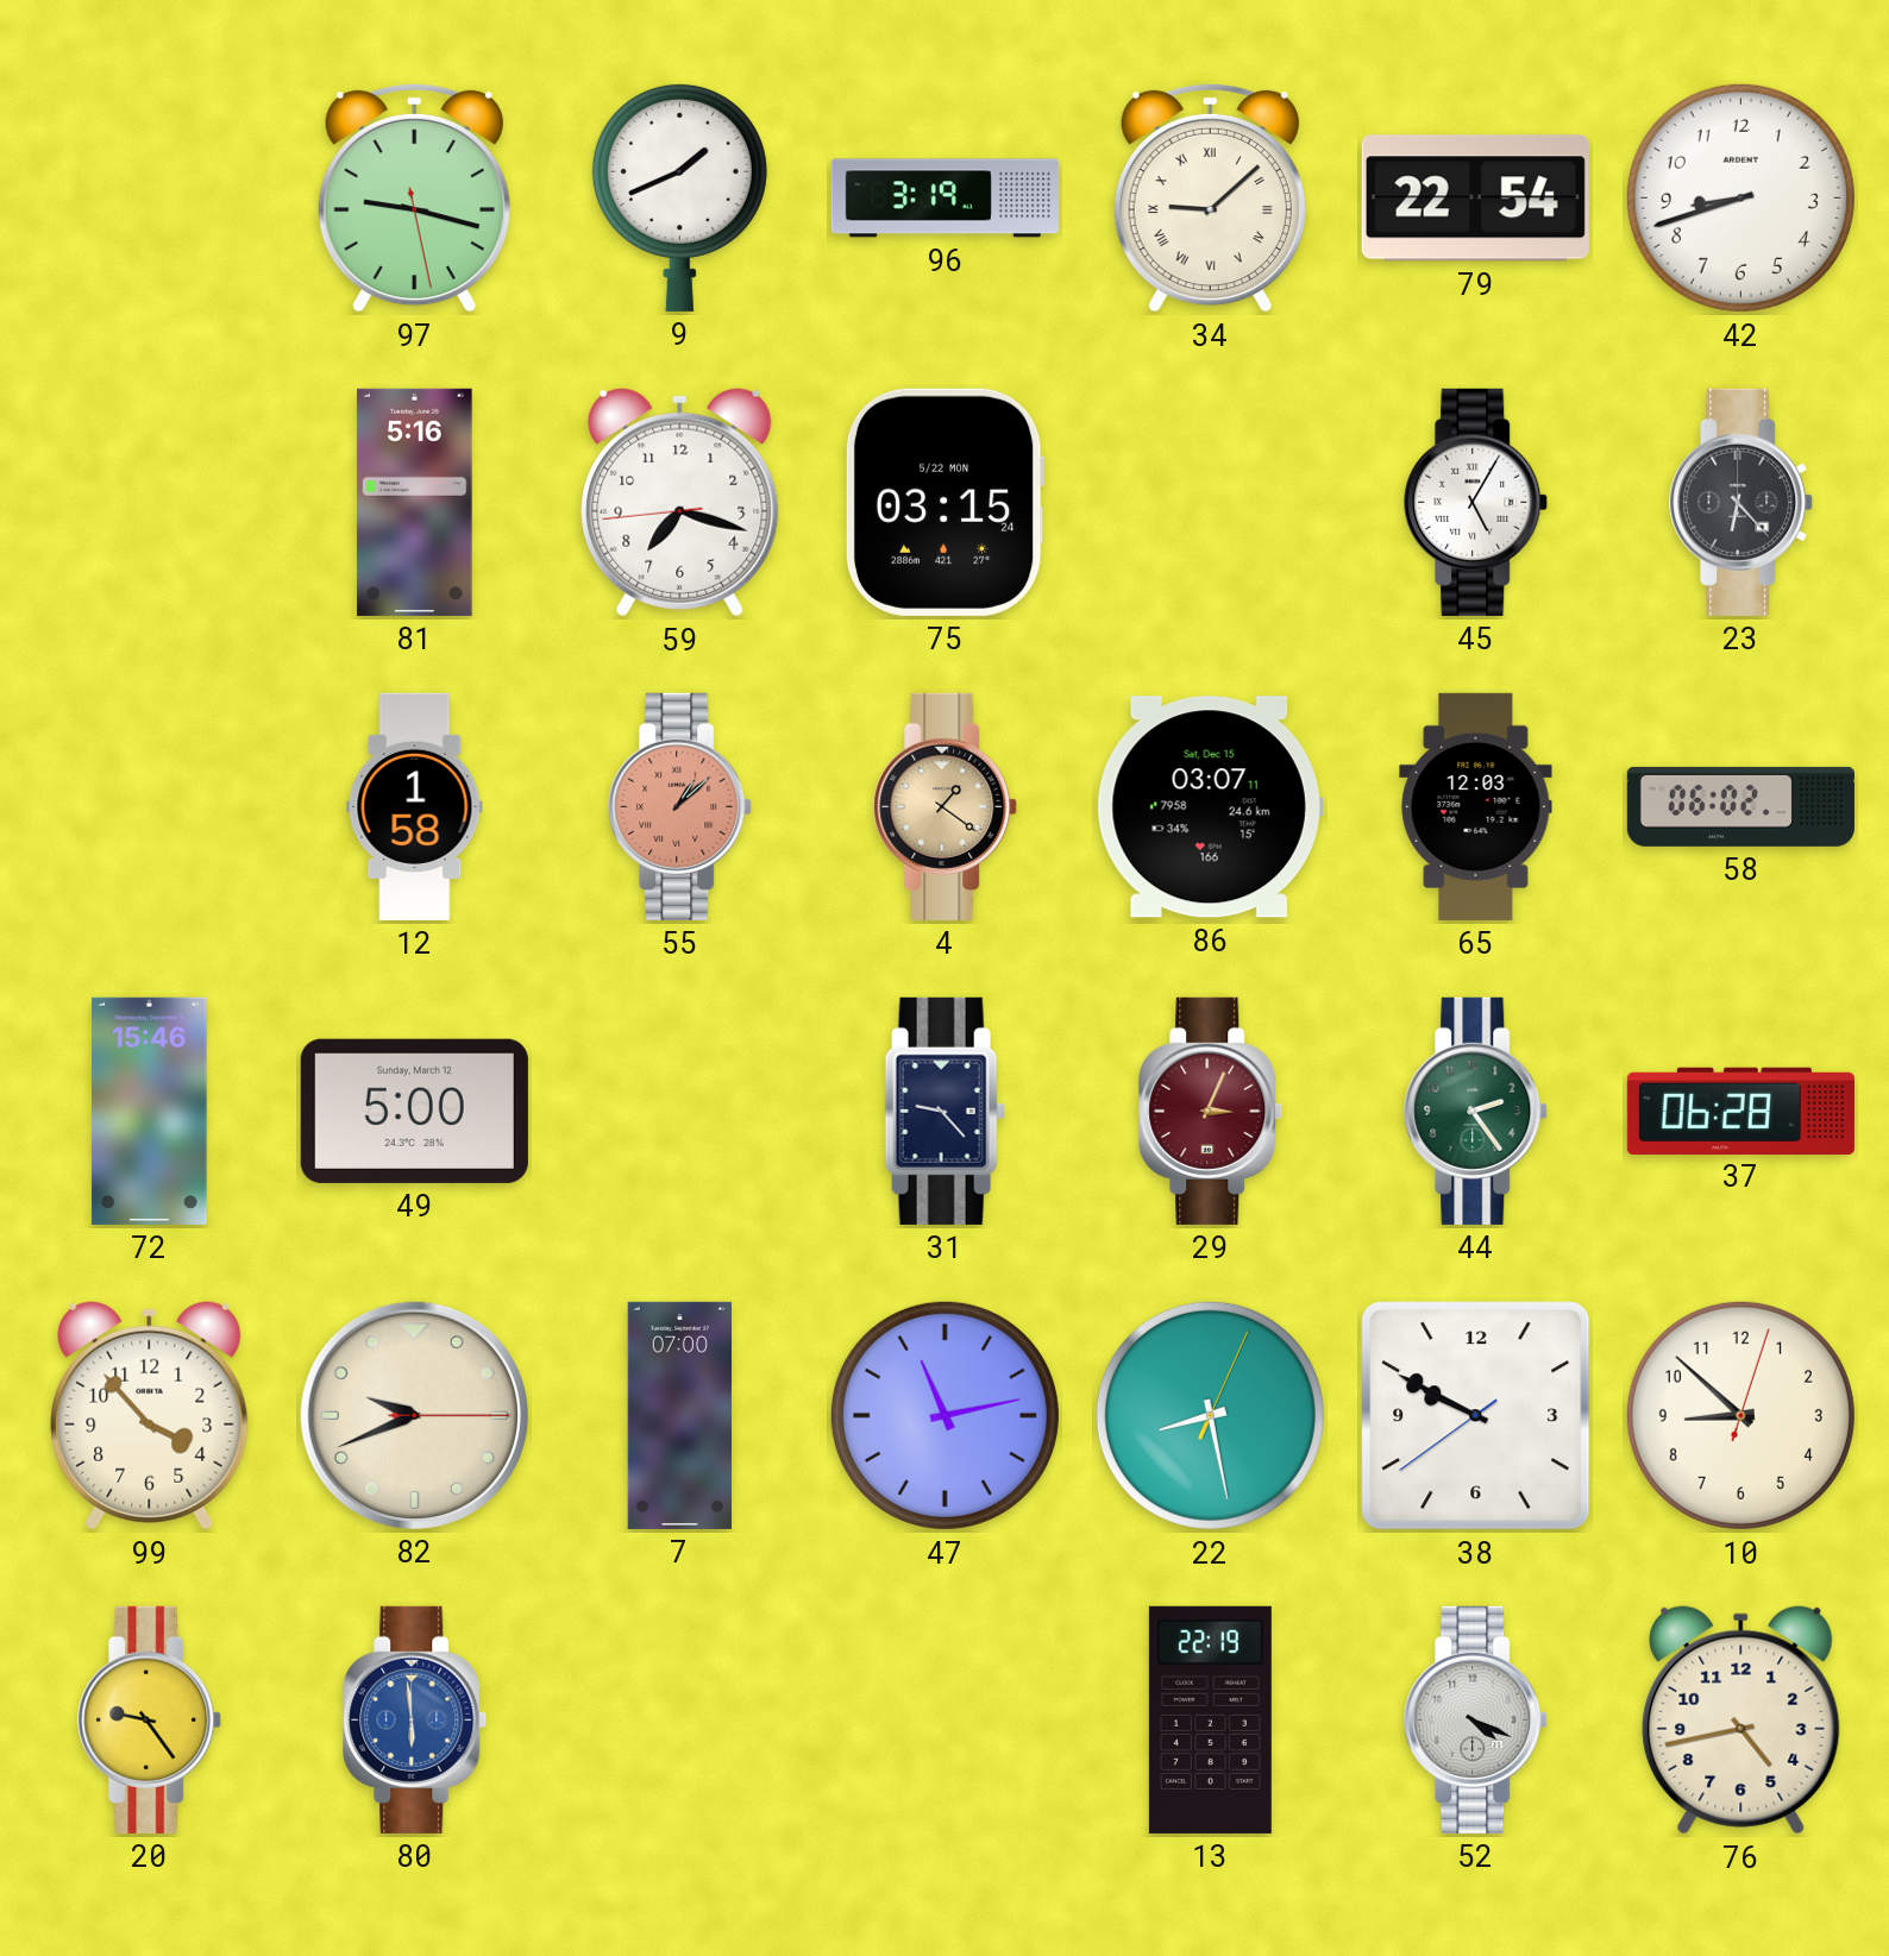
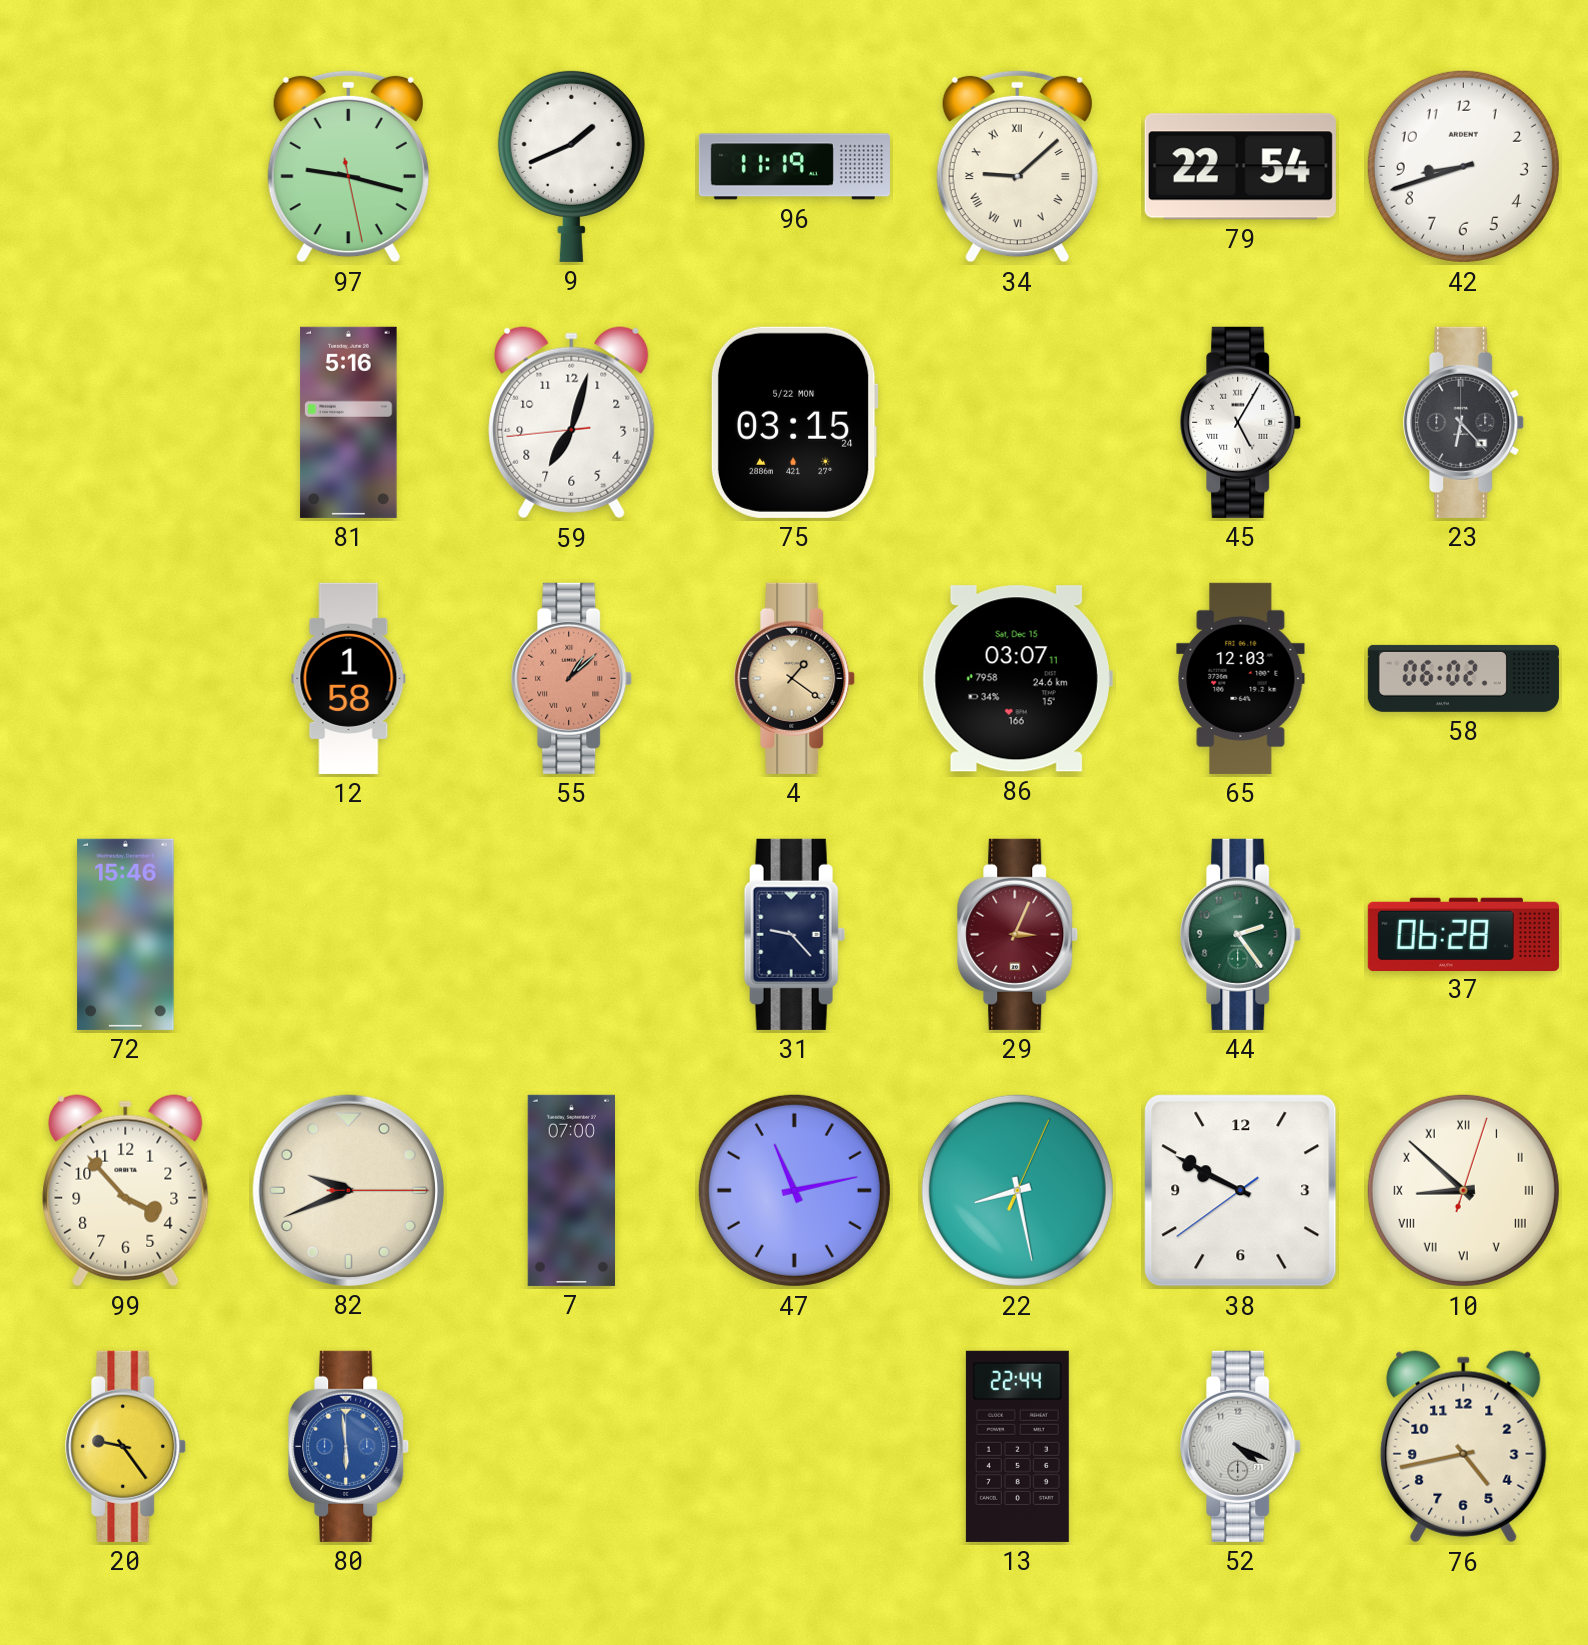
96: 3:19 -> 11:19 (794, 167)
59: 7:17 -> 7:02 (572, 423)
49: 5:00 -> none (414, 1111)
10 numerals: Arabic -> Roman (1463, 1190)
13: 22:19 -> 22:44 (1017, 1446)
